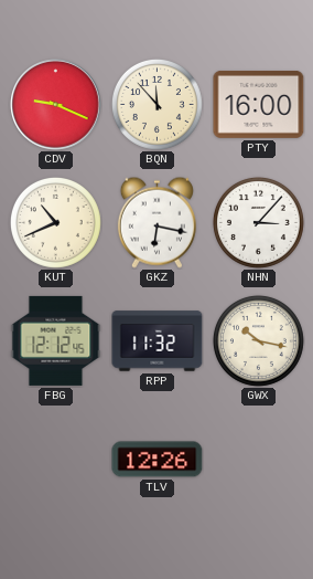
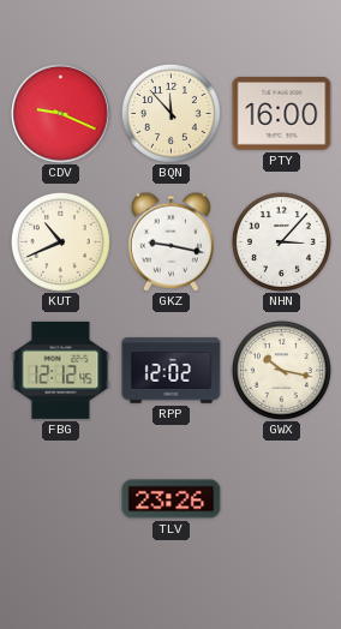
GKZ: 6:17 -> 9:17 (170, 241)
RPP: 11:32 -> 12:02 (172, 371)
TLV: 12:26 -> 23:26 (172, 499)
